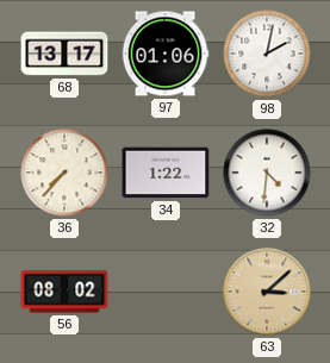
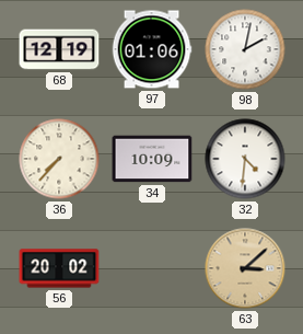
68: 13:17 -> 12:19 (59, 49)
34: 1:22 -> 10:09 (152, 159)
56: 08:02 -> 20:02 (59, 268)
